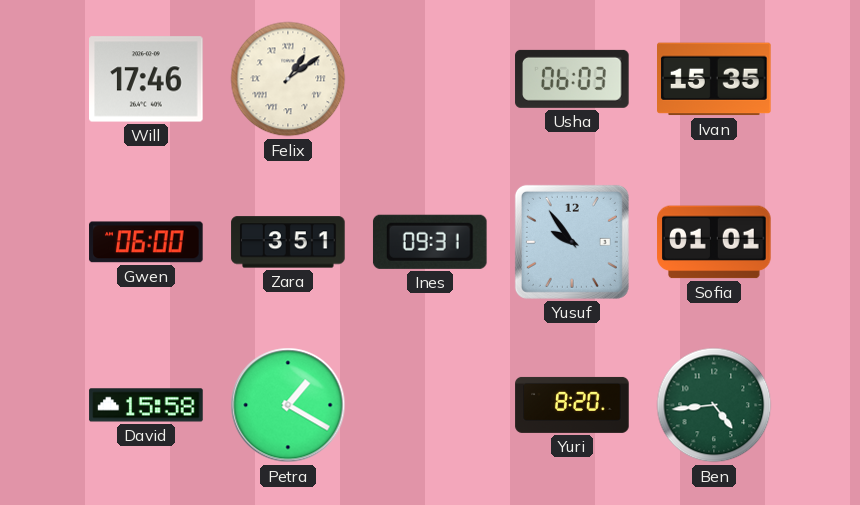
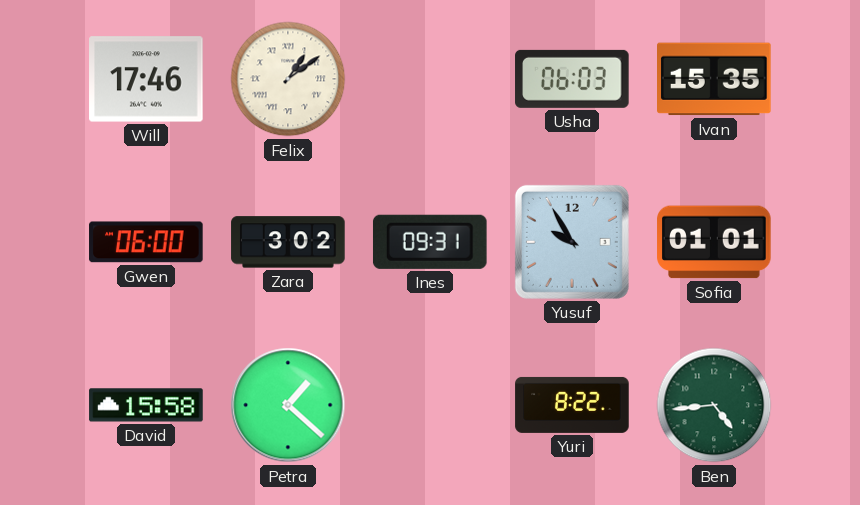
Zara: 3:51 -> 3:02 (288, 242)
Yusuf: 9:54 -> 9:55 (572, 242)
Petra: 1:20 -> 1:22 (288, 405)
Yuri: 8:20 -> 8:22 (572, 405)
